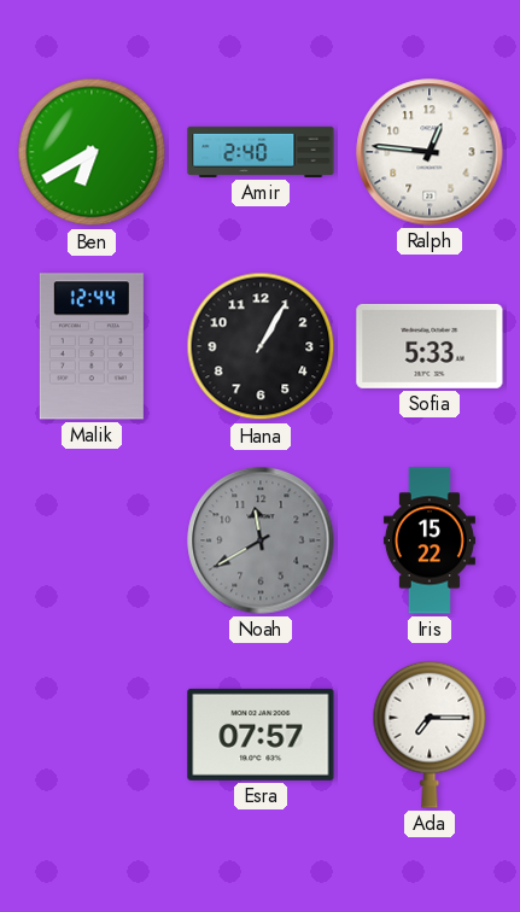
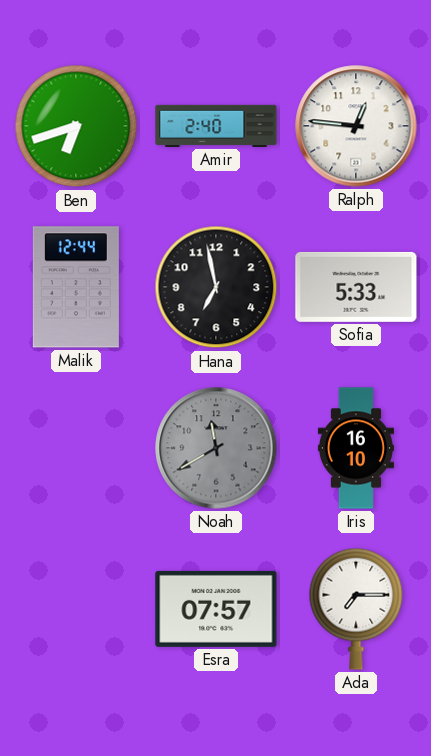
Ben: 6:40 -> 6:42 (76, 126)
Hana: 1:05 -> 6:58 (216, 287)
Iris: 15:22 -> 16:10 (356, 448)
